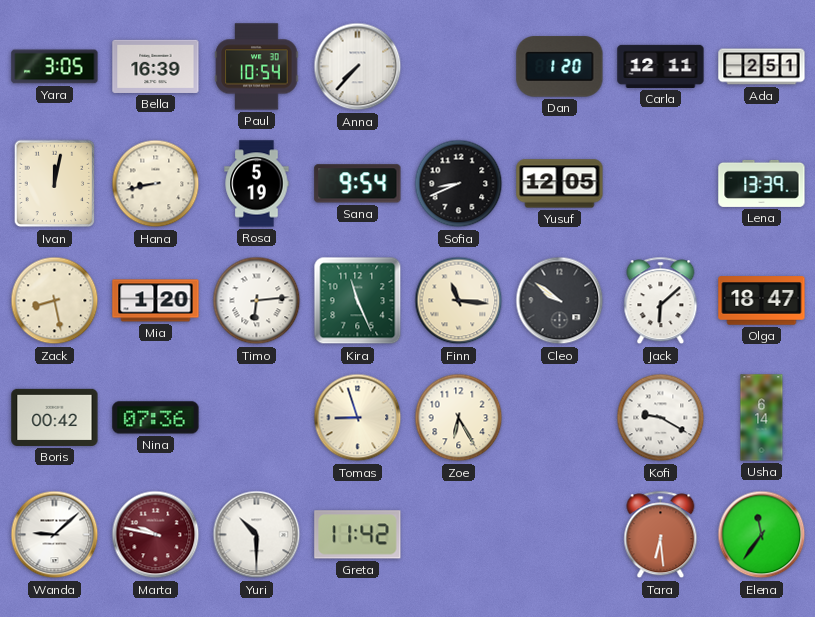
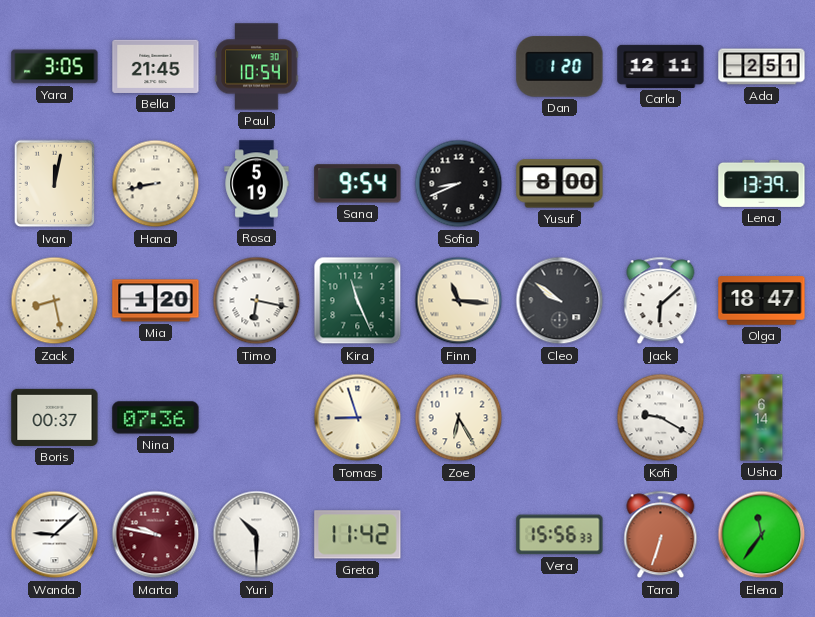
Bella: 16:39 -> 21:45 (156, 66)
Anna: 7:37 -> none (358, 67)
Yusuf: 12:05 -> 8:00 (560, 184)
Timo: 6:14 -> 6:17 (257, 301)
Boris: 00:42 -> 00:37 (55, 417)
Vera: none -> 15:56 (560, 535)
Tara: 6:29 -> 6:33 (661, 535)
